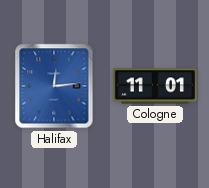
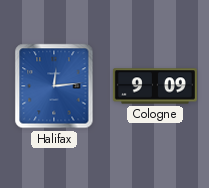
Cologne: 11:01 -> 9:09 (155, 86)
